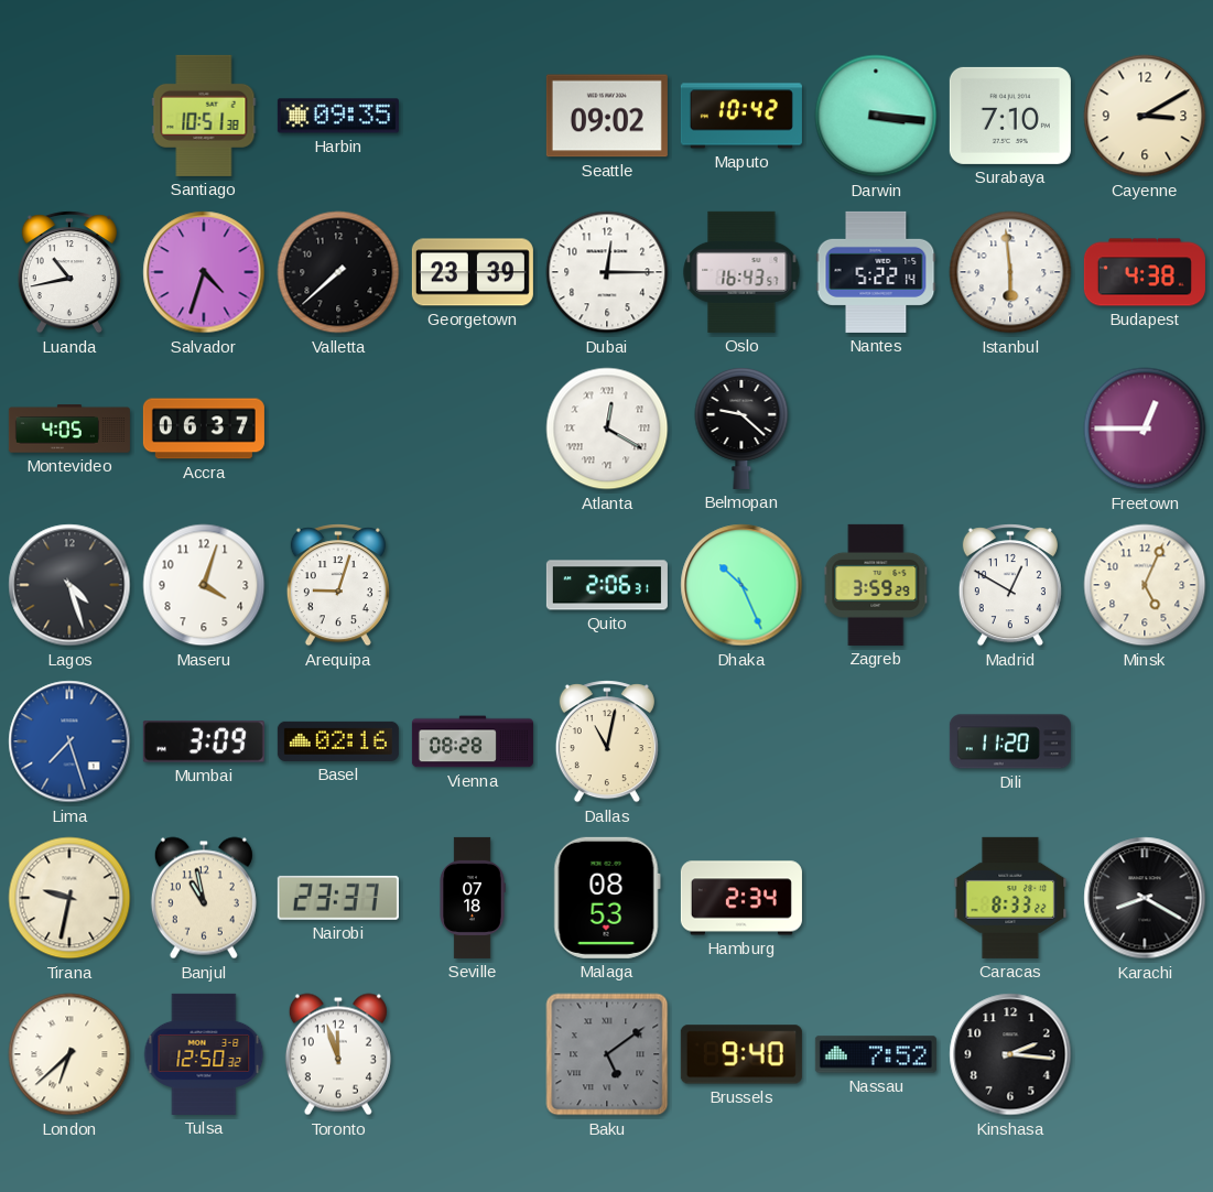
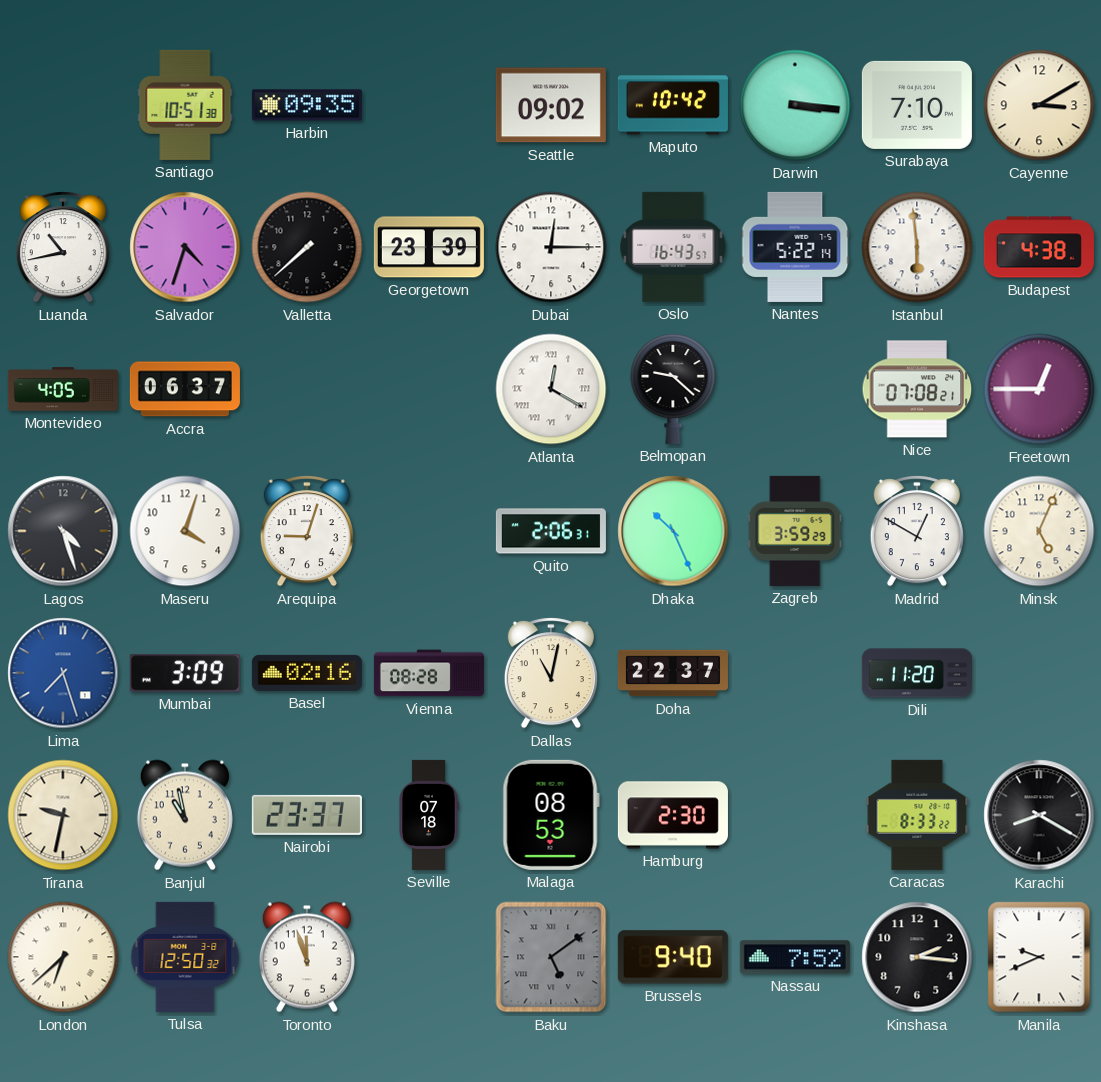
Nice: none -> 07:08 (917, 389)
Doha: none -> 22:37 (673, 673)
Hamburg: 2:34 -> 2:30 (673, 815)
Manila: none -> 9:41 (1039, 957)
